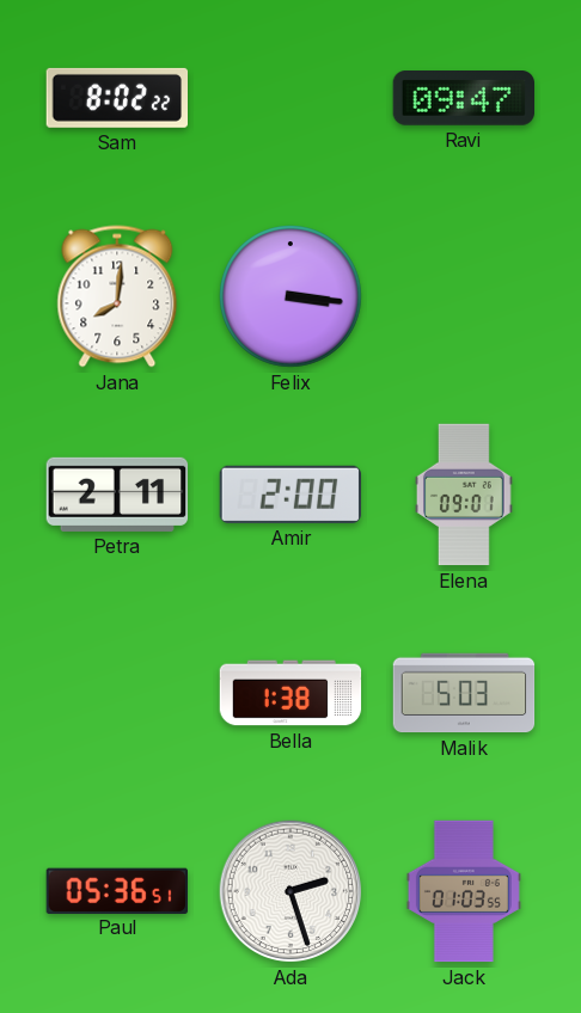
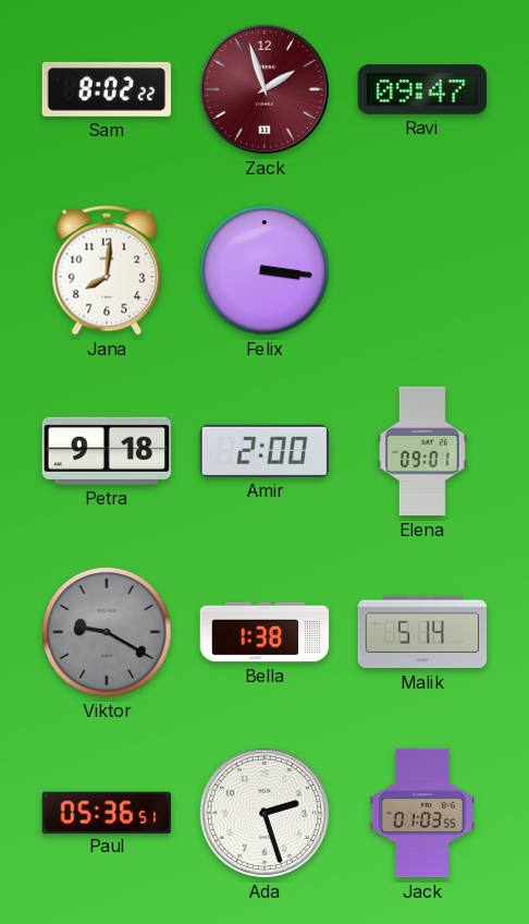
Zack: none -> 1:57 (264, 89)
Petra: 2:11 -> 9:18 (107, 451)
Viktor: none -> 9:20 (107, 632)
Malik: 5:03 -> 5:14 (422, 632)
